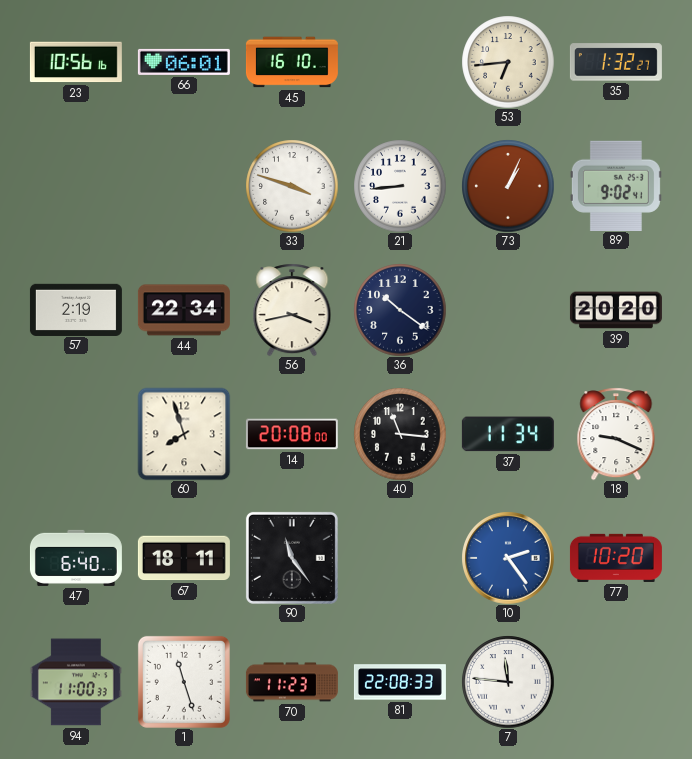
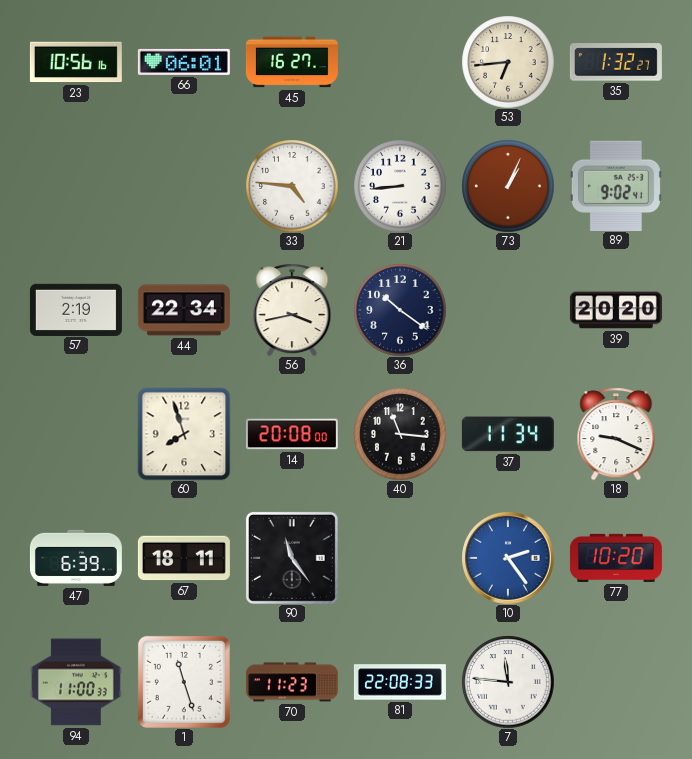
45: 16:10 -> 16:27 (292, 62)
33: 3:48 -> 4:46 (292, 186)
47: 6:40 -> 6:39 (76, 558)
